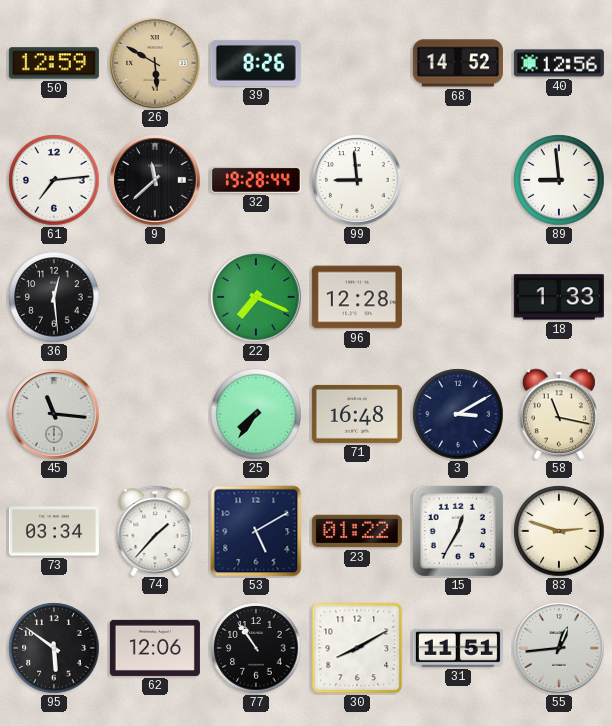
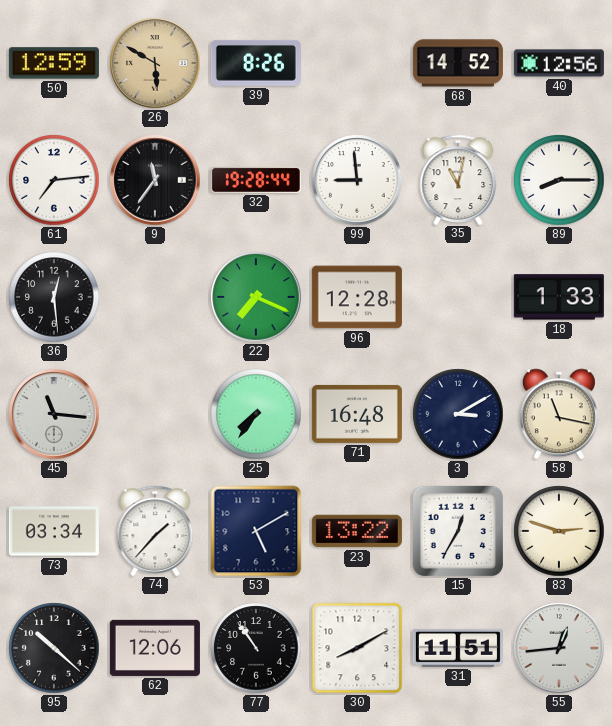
9: 11:38 -> 11:36 (155, 180)
35: none -> 11:02 (458, 179)
89: 8:59 -> 8:15 (559, 180)
23: 01:22 -> 13:22 (357, 531)
95: 5:51 -> 10:22 (54, 648)
